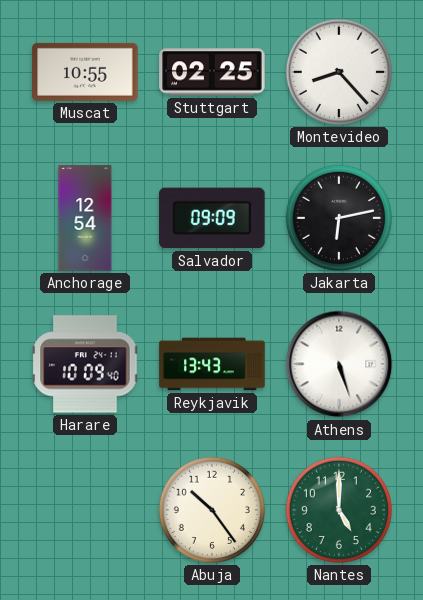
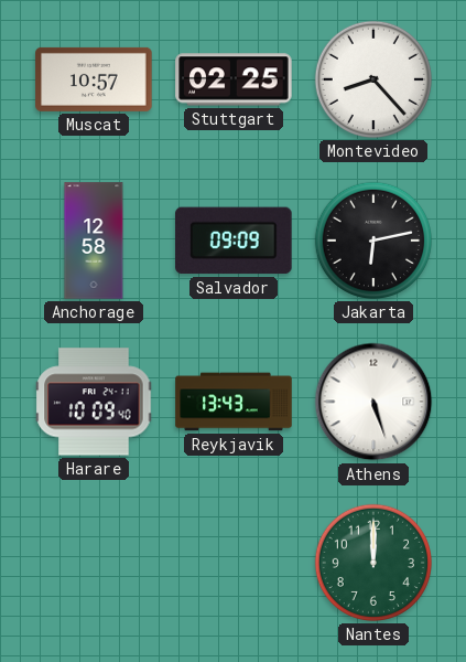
Muscat: 10:55 -> 10:57 (94, 79)
Anchorage: 12:54 -> 12:58 (94, 241)
Abuja: 10:24 -> none (212, 510)
Nantes: 5:00 -> 12:00 (373, 563)
